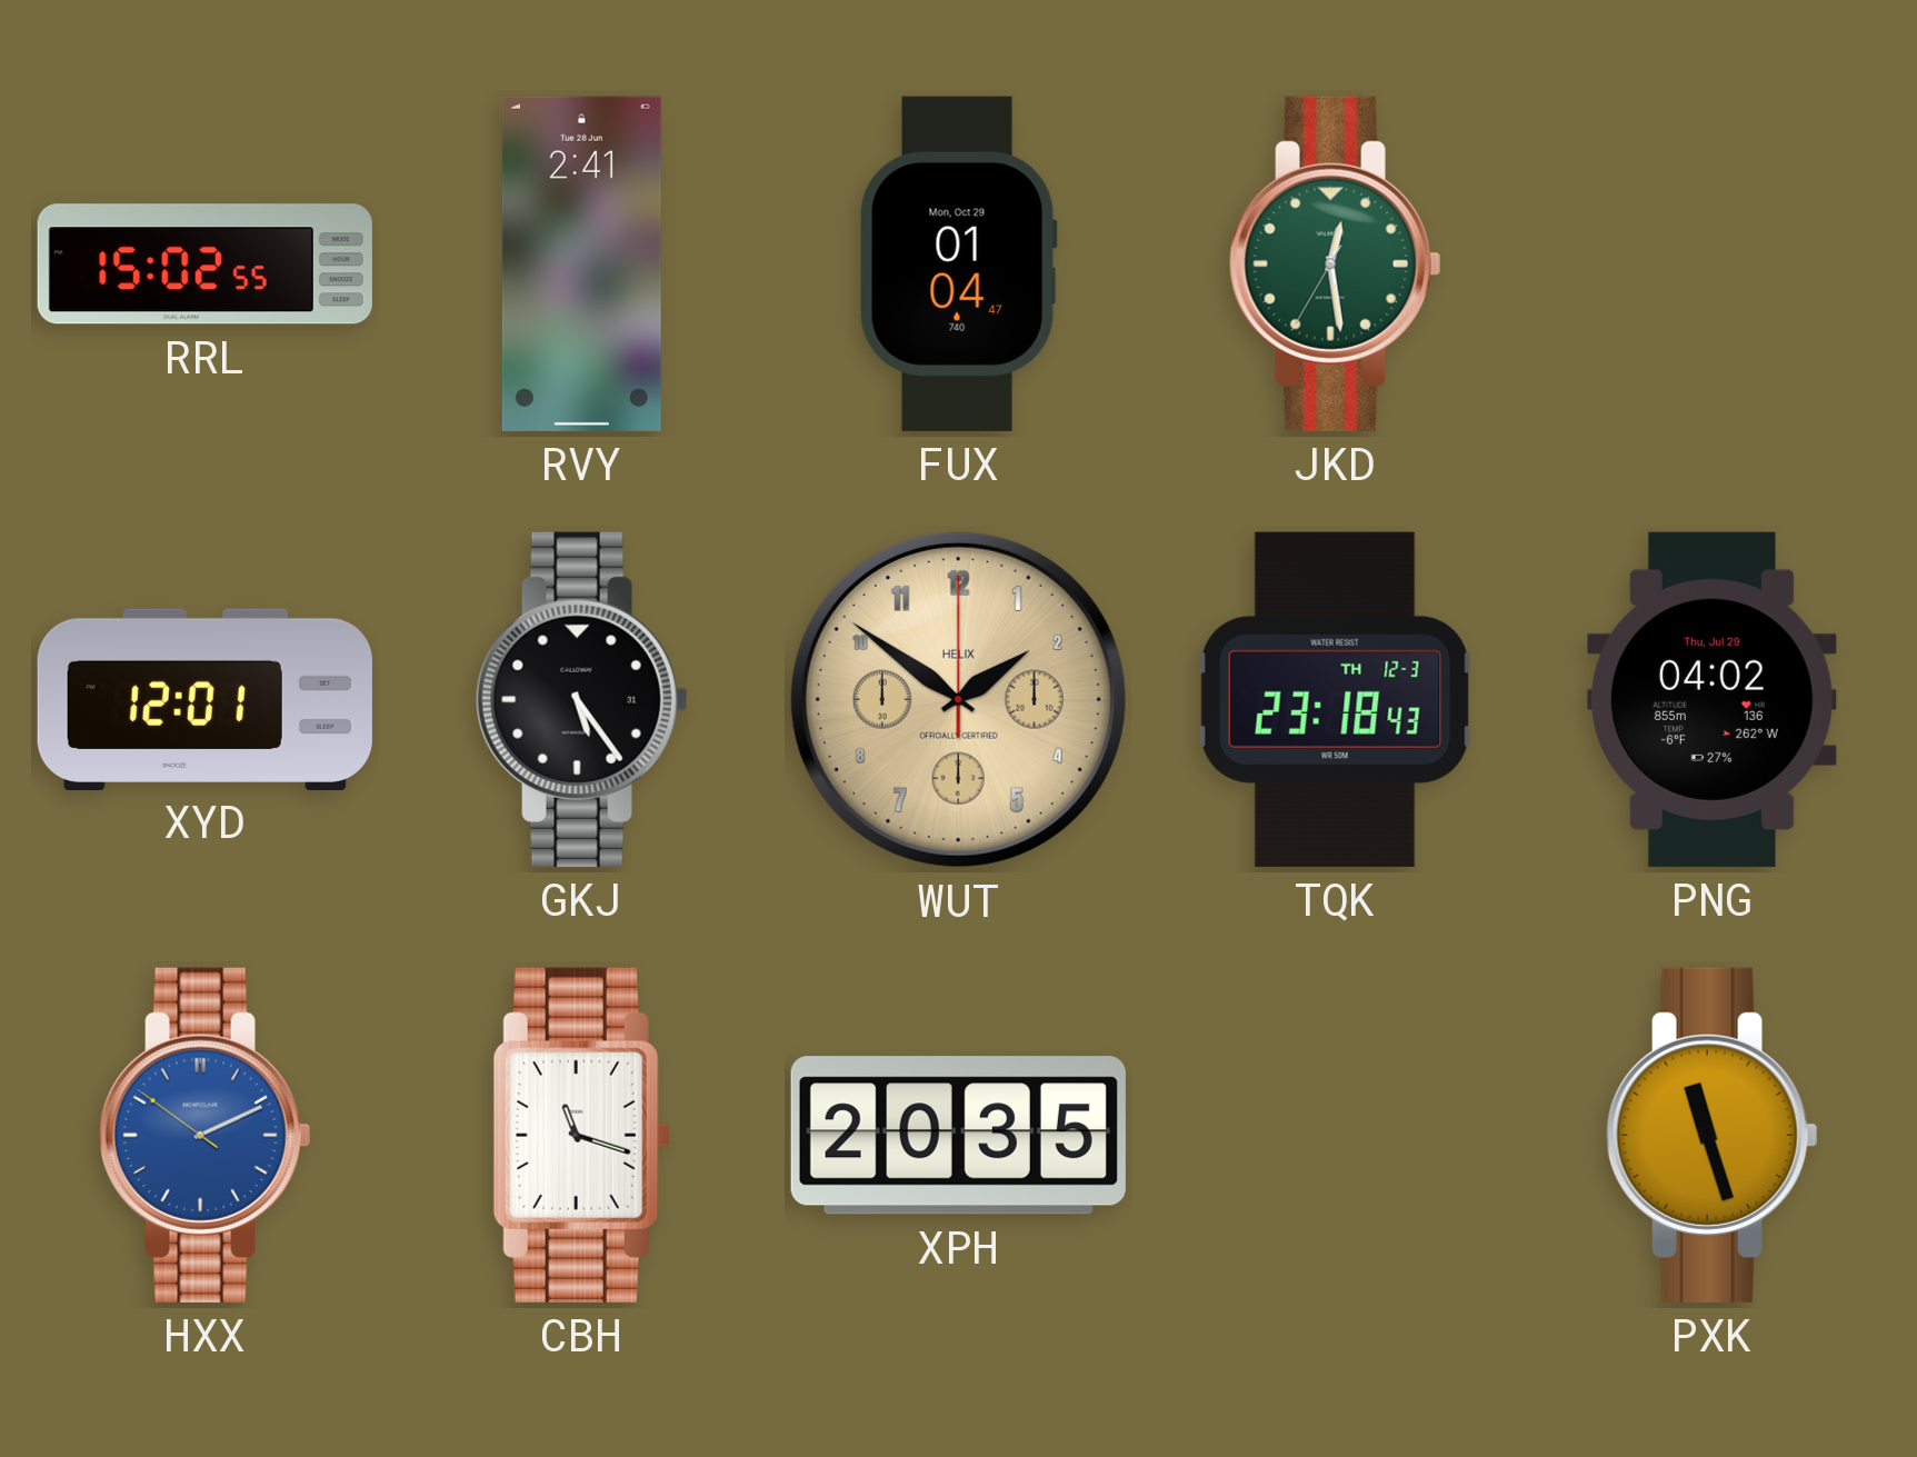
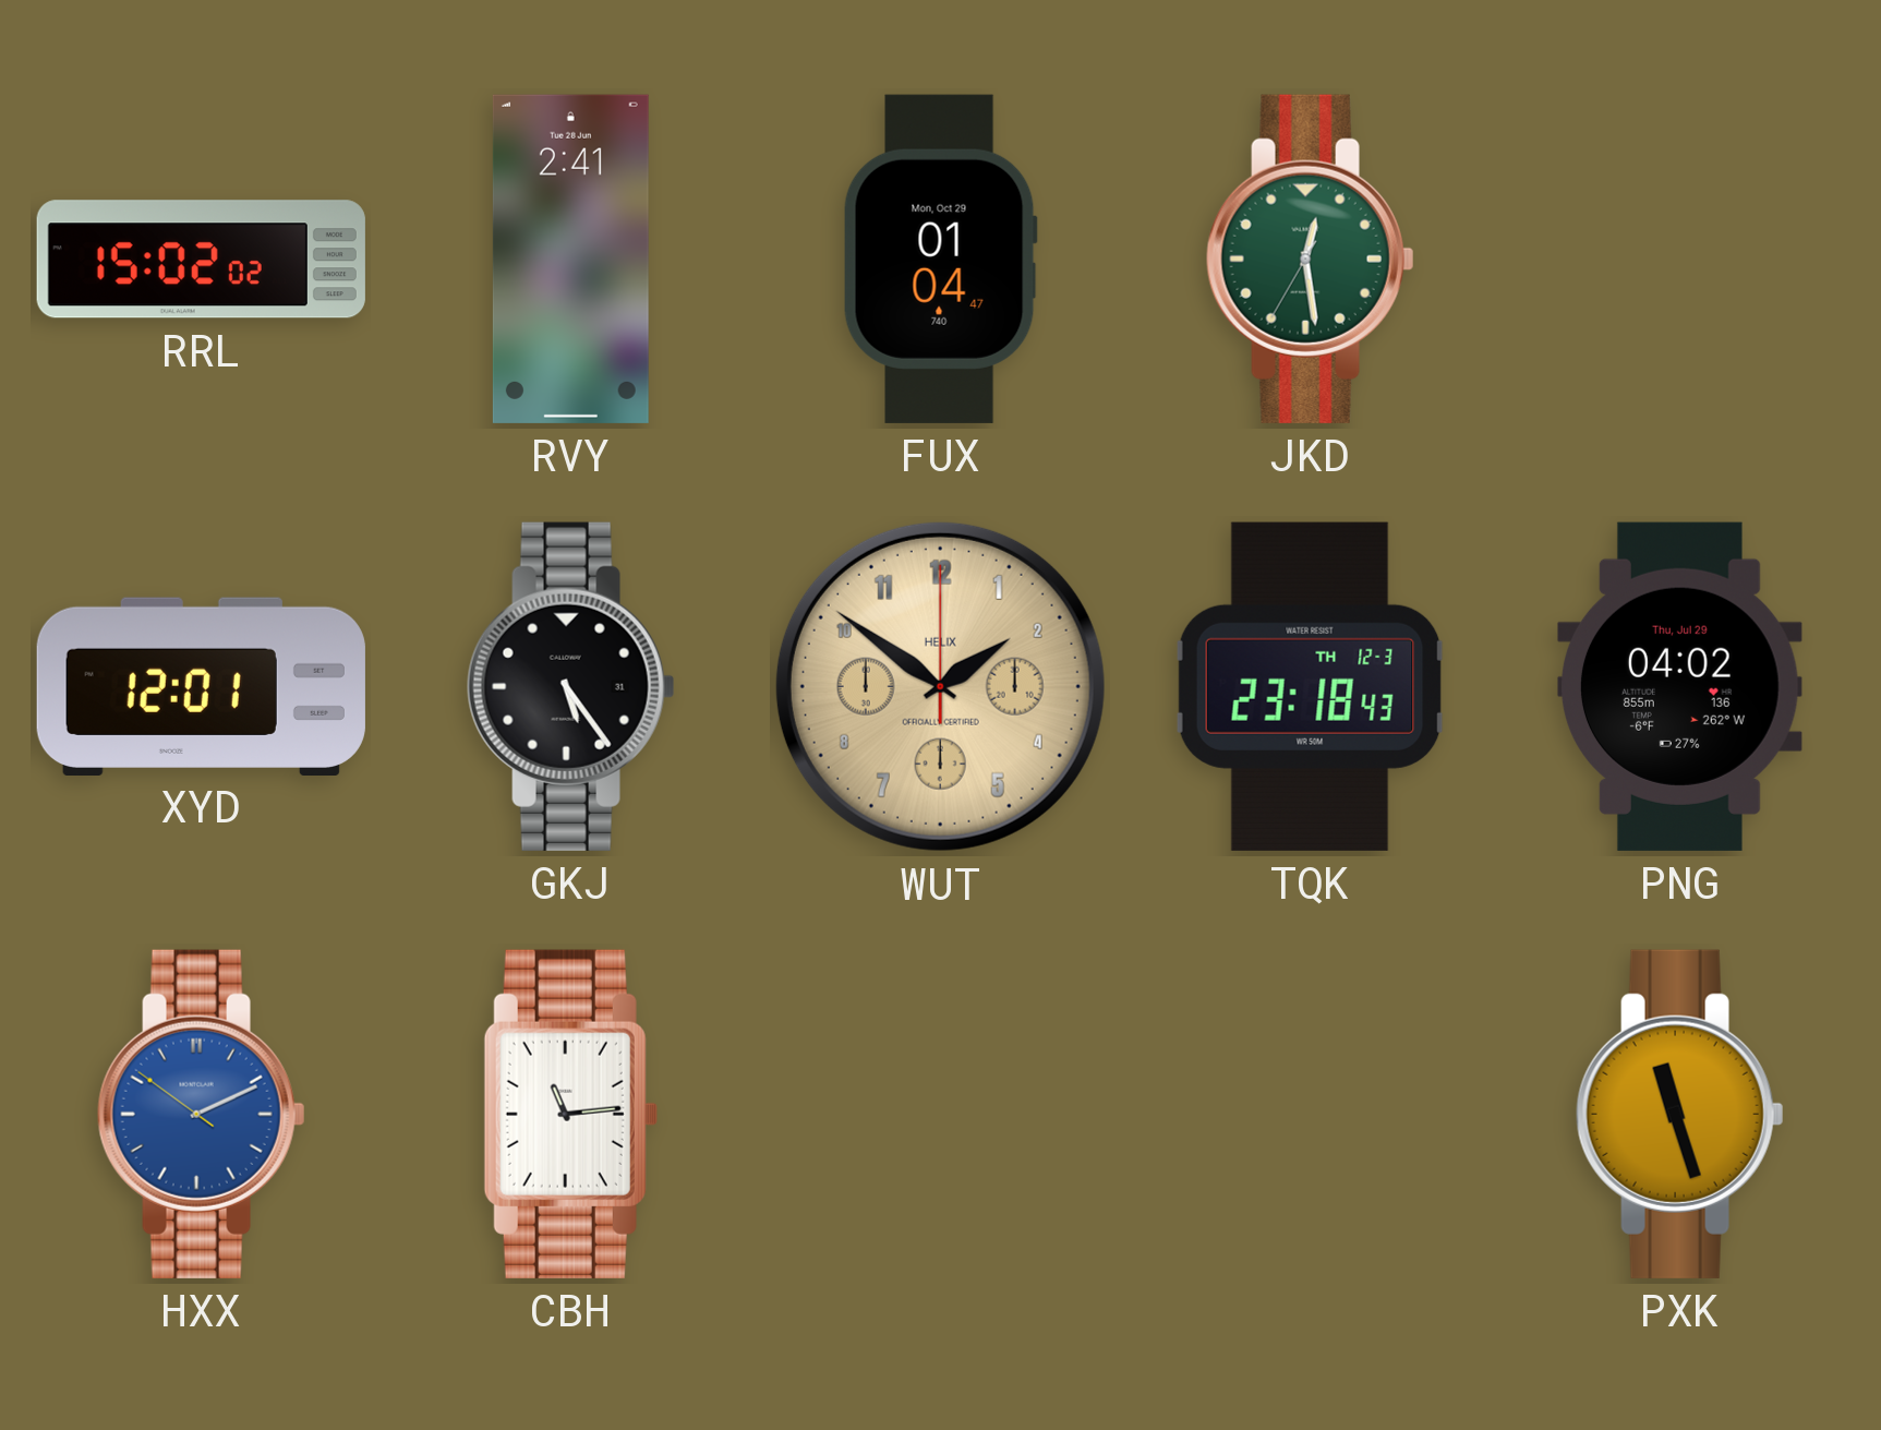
RRL: 15:02:55 -> 15:02:02 (201, 260)
CBH: 11:18 -> 11:14 (570, 1114)
XPH: 20:35 -> none (958, 1136)
